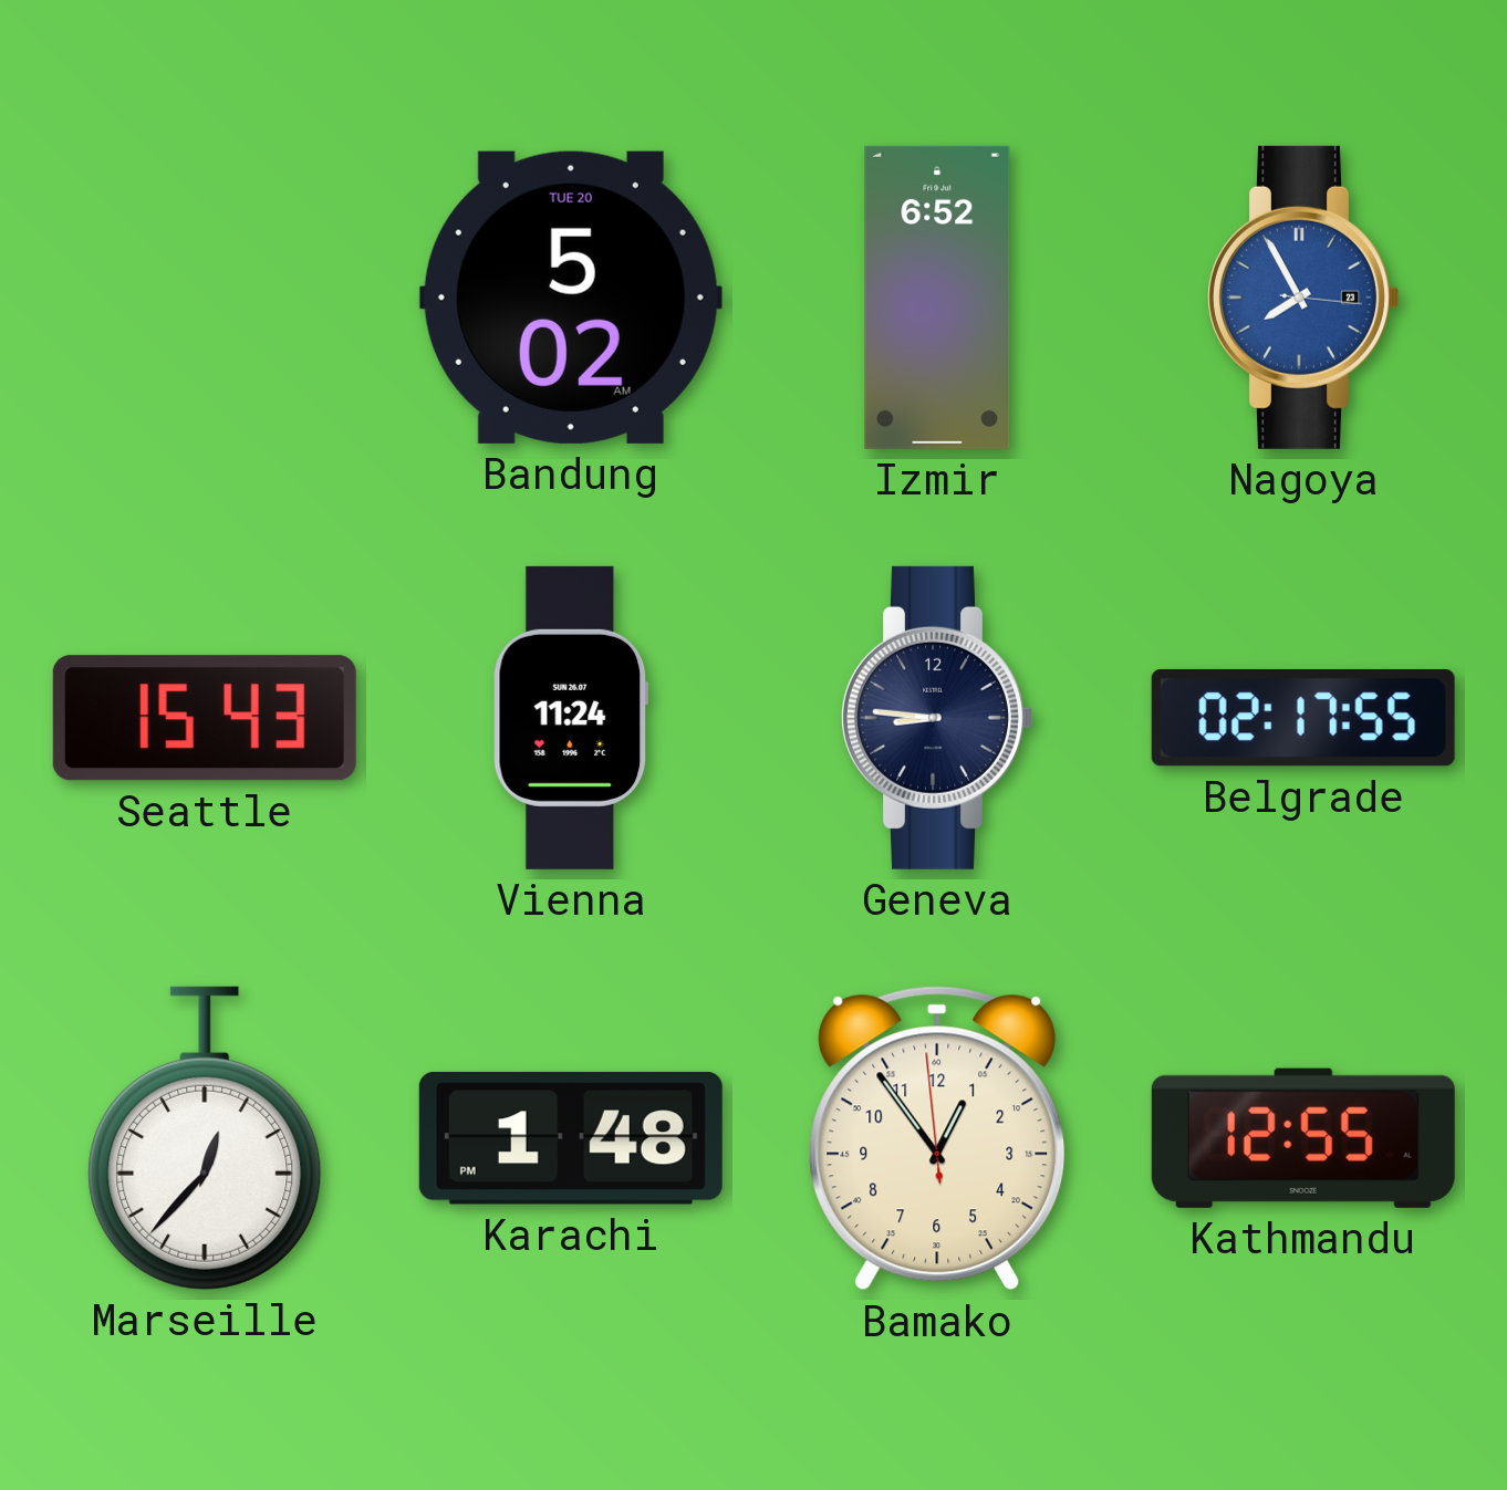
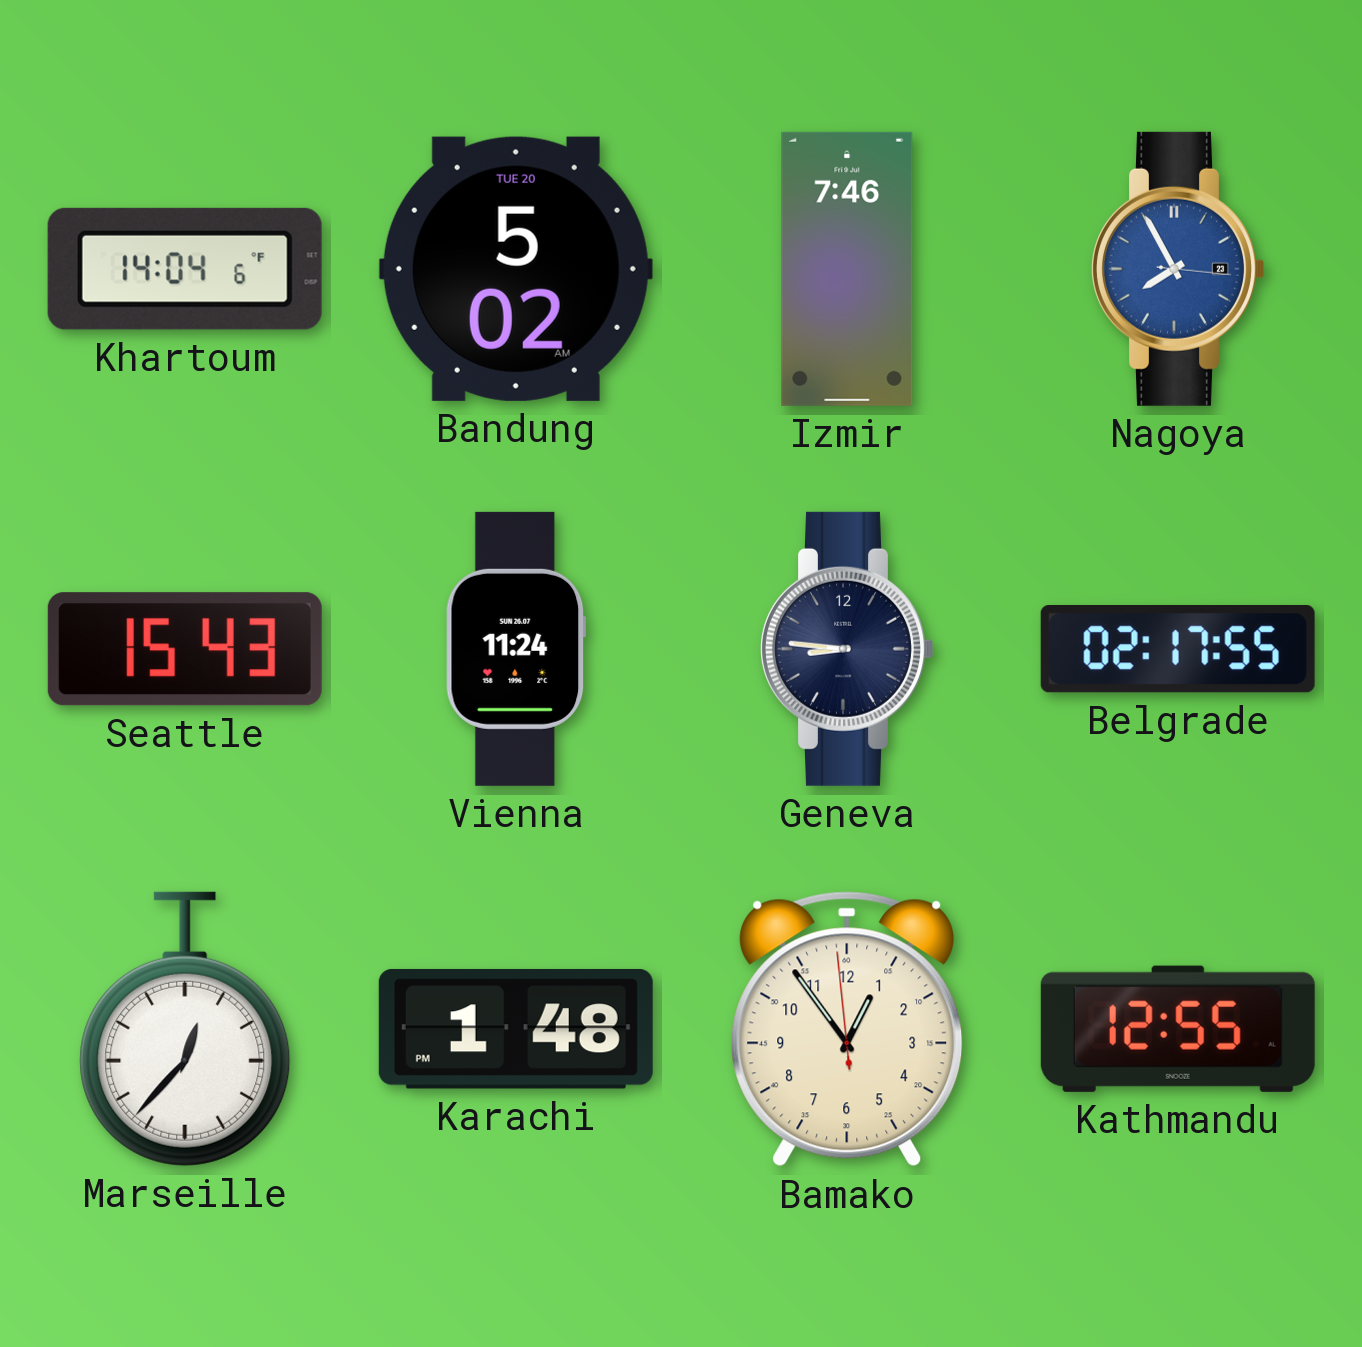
Khartoum: none -> 14:04 (185, 269)
Izmir: 6:52 -> 7:46 (847, 269)
